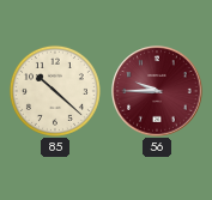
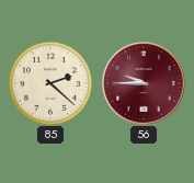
85: 10:22 -> 2:22 (50, 83)
